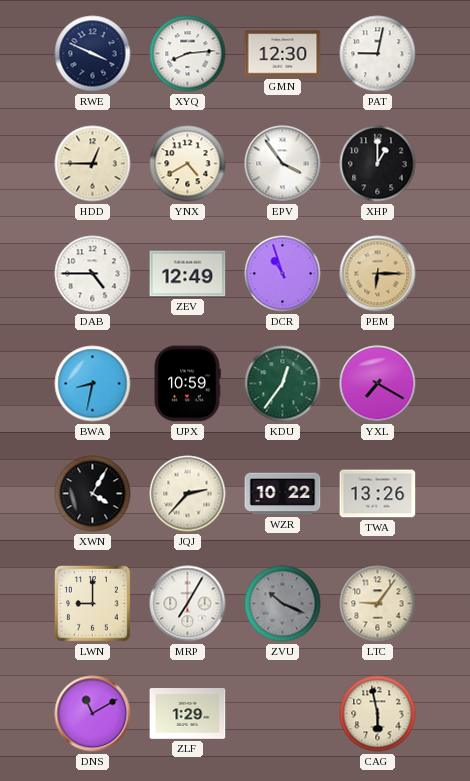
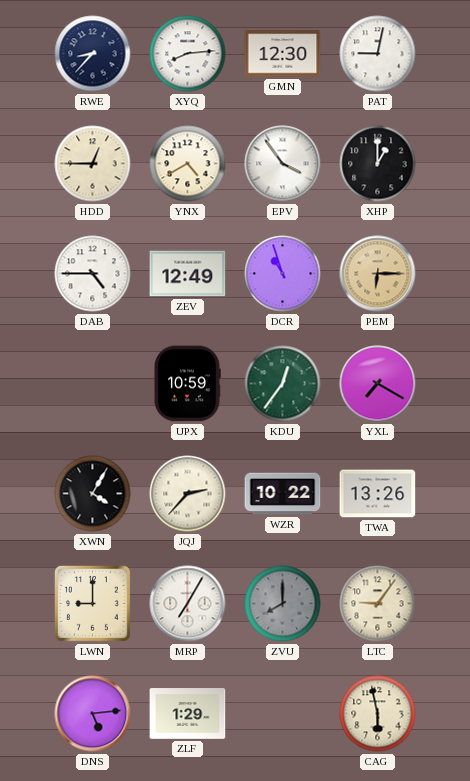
RWE: 3:49 -> 8:37 (93, 54)
BWA: 8:32 -> none (93, 384)
ZVU: 10:19 -> 8:00 (283, 604)
DNS: 11:10 -> 5:14 (93, 714)
